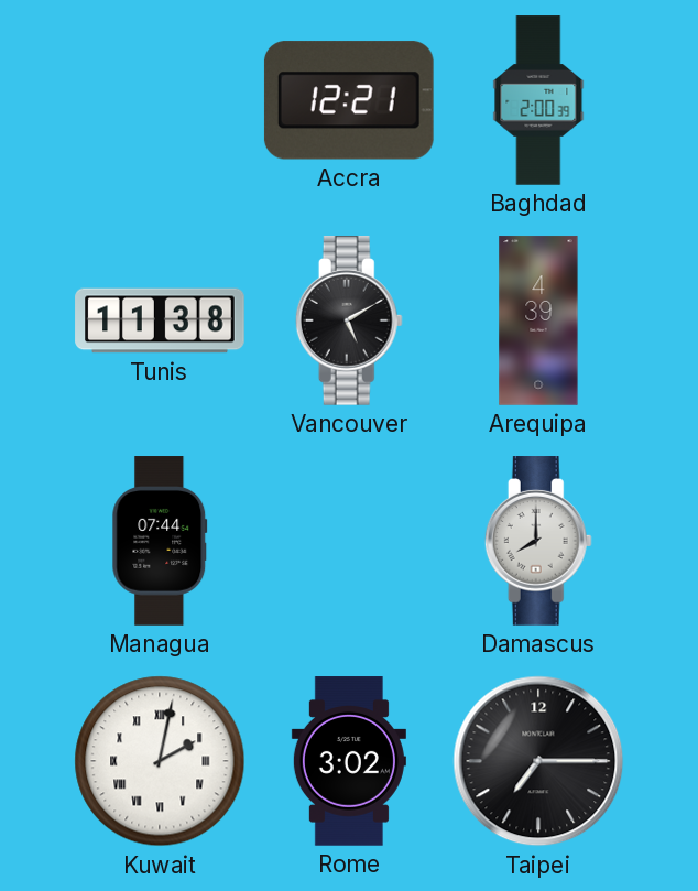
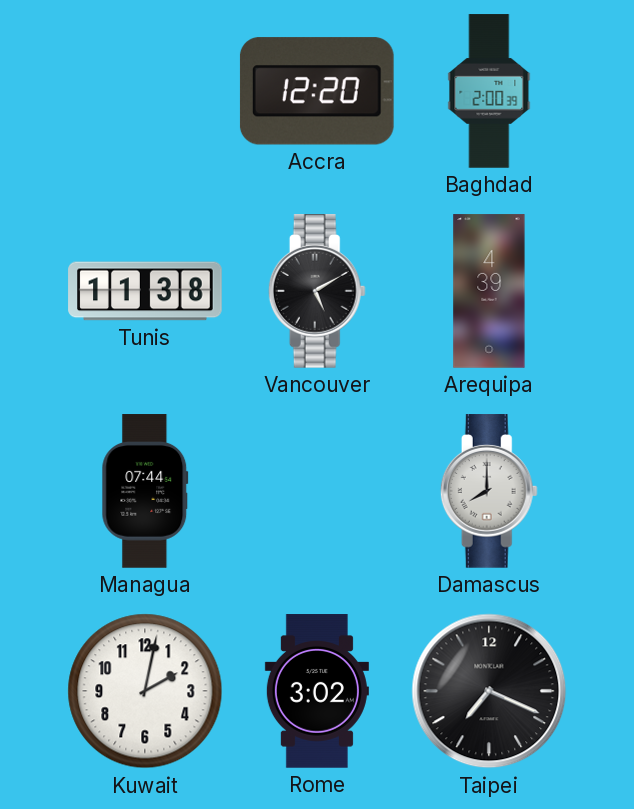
Accra: 12:21 -> 12:20 (317, 91)
Kuwait numerals: Roman -> Arabic (145, 691)
Taipei: 7:15 -> 7:19 (489, 691)
